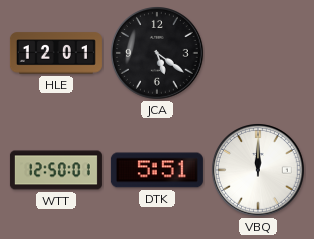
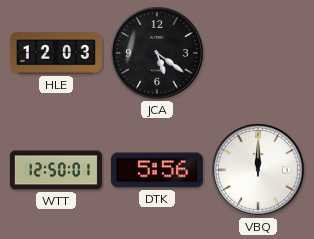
HLE: 12:01 -> 12:03 (56, 53)
DTK: 5:51 -> 5:56 (157, 170)
